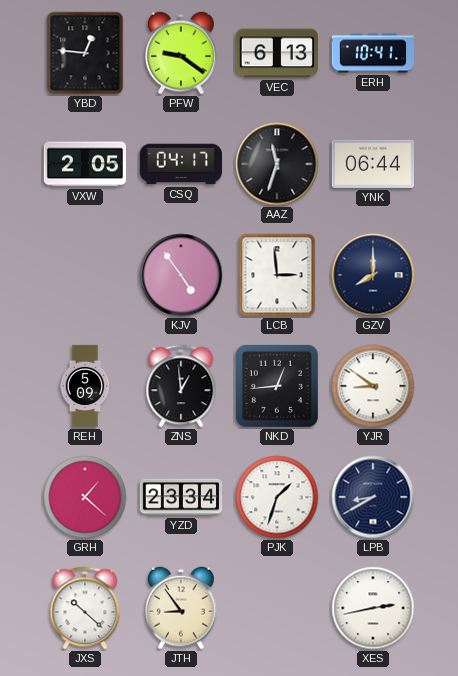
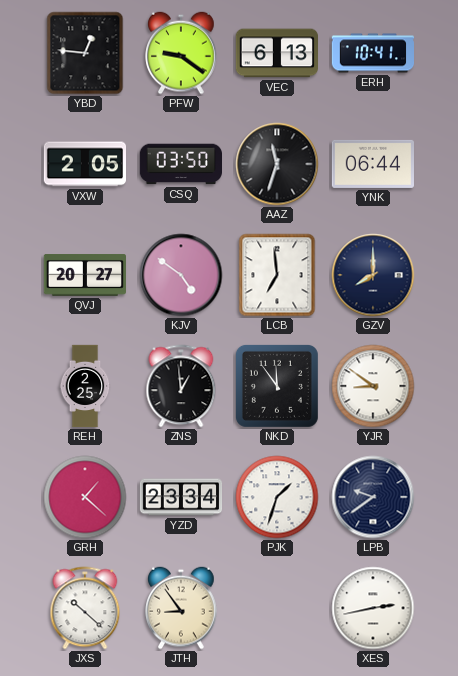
CSQ: 04:17 -> 03:50 (180, 164)
QVJ: none -> 20:27 (84, 276)
KJV: 4:54 -> 4:51 (181, 275)
LCB: 2:59 -> 6:59 (277, 275)
REH: 5:09 -> 2:25 (85, 386)
NKD: 12:44 -> 11:54 (277, 386)
LPB: 8:40 -> 9:39 (373, 497)
